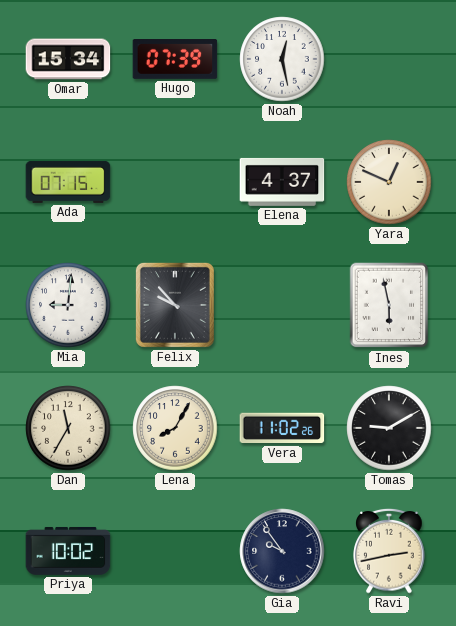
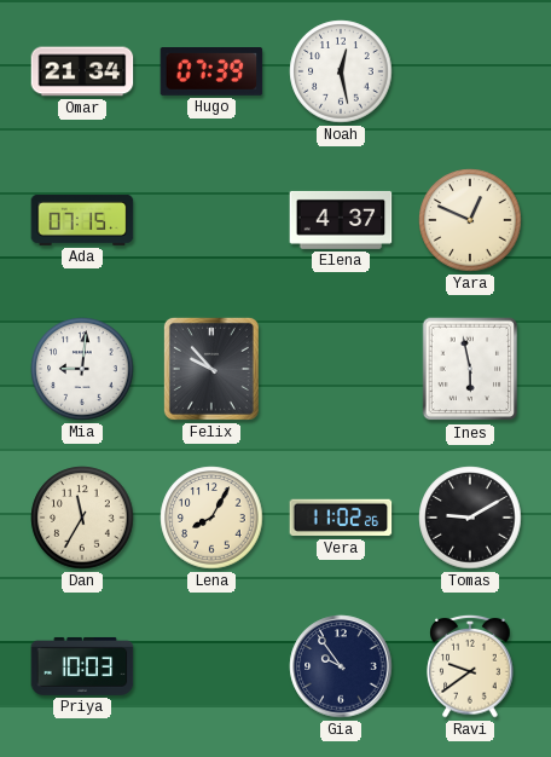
Omar: 15:34 -> 21:34 (82, 71)
Priya: 10:02 -> 10:03 (82, 666)
Ravi: 2:43 -> 9:39 (470, 666)
